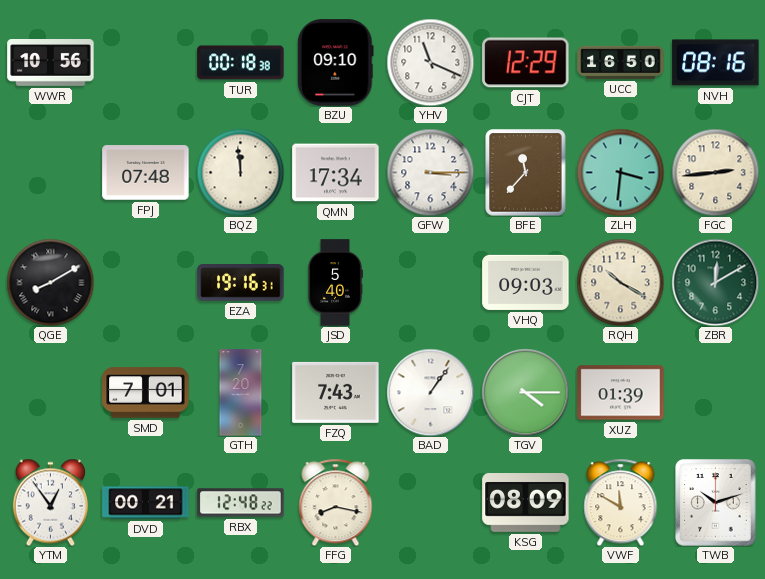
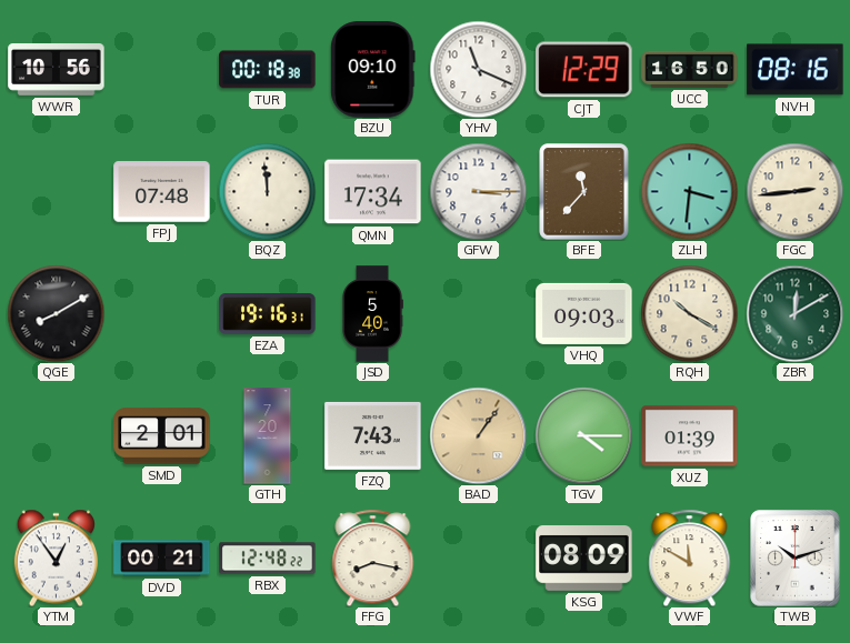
SMD: 7:01 -> 2:01 (162, 436)
BAD dial: white -> champagne (478, 435)
